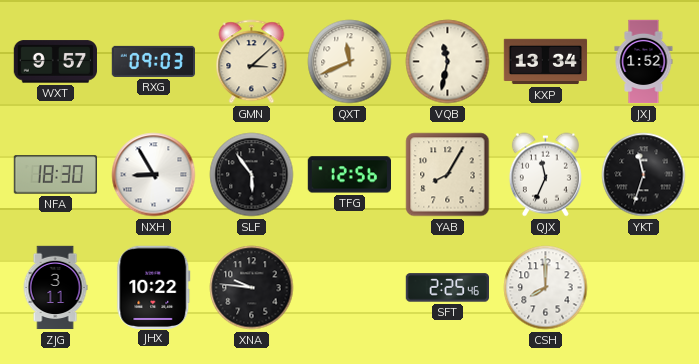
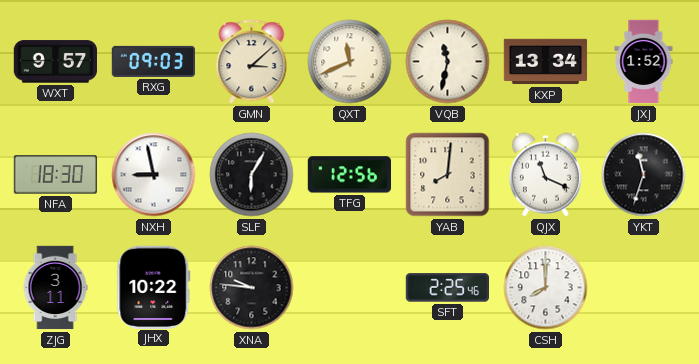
NXH: 8:55 -> 8:58 (154, 175)
SLF: 5:54 -> 6:05 (252, 175)
YAB: 8:05 -> 8:01 (448, 175)
QJX: 11:34 -> 11:19 (545, 175)
